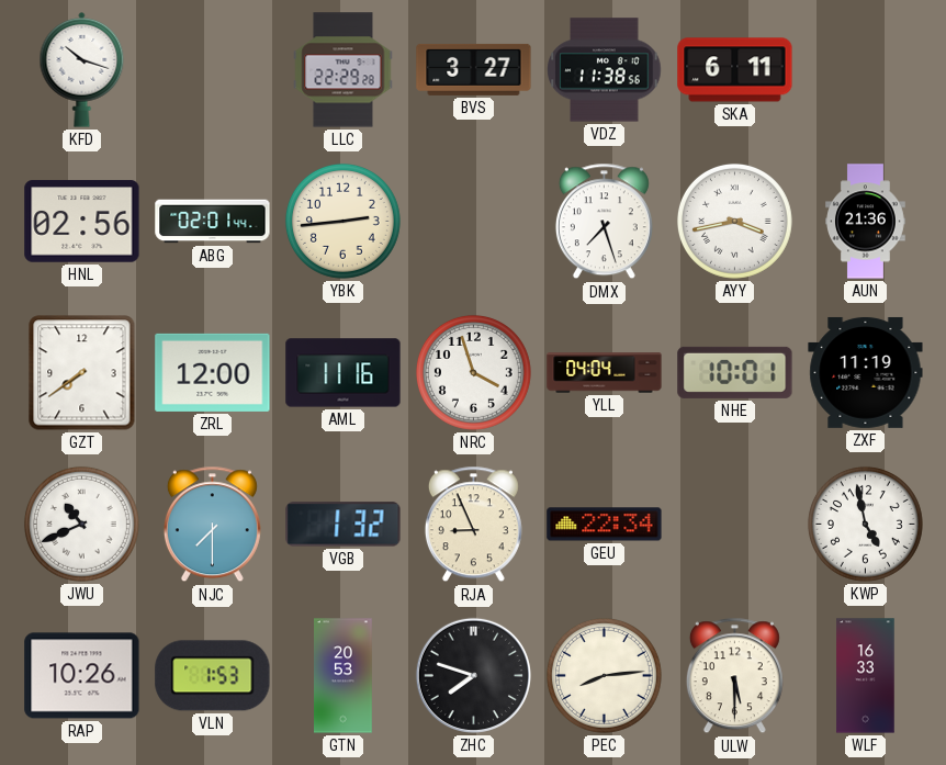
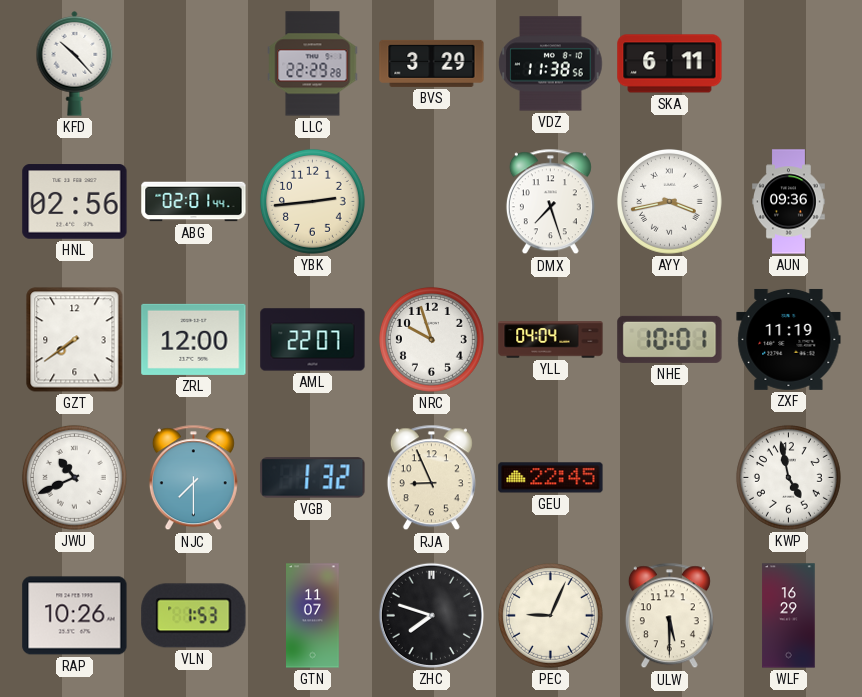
KFD: 10:18 -> 10:23 (75, 64)
BVS: 3:27 -> 3:29 (432, 63)
AUN: 21:36 -> 09:36 (789, 202)
AML: 11:16 -> 22:07 (313, 340)
NRC: 3:57 -> 9:57 (431, 339)
GEU: 22:34 -> 22:45 (551, 478)
GTN: 20:53 -> 11:07 (313, 616)
PEC: 8:14 -> 9:04 (550, 615)
WLF: 16:33 -> 16:29 (789, 616)
